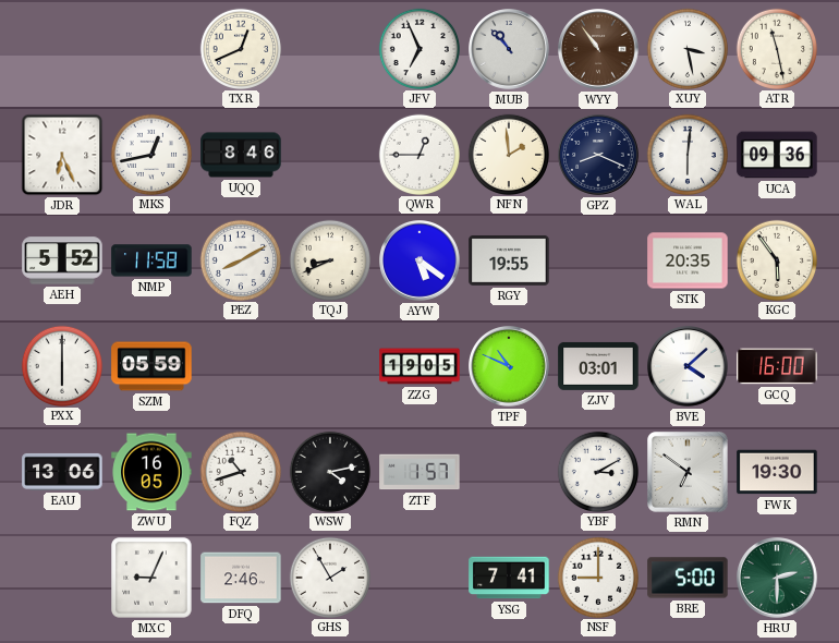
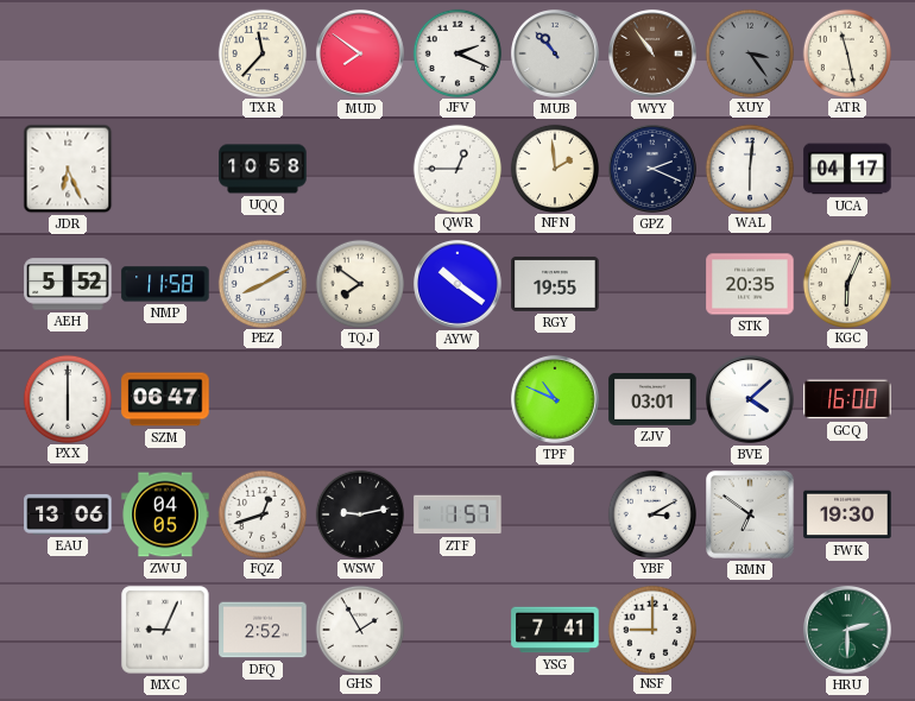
TXR: 12:41 -> 11:37 (261, 52)
MUD: none -> 7:51 (361, 55)
JFV: 6:56 -> 2:19 (456, 52)
XUY: 3:28 -> 3:24 (749, 52)
XUY dial: white -> grey (749, 52)
MKS: 12:43 -> none (150, 154)
UQQ: 8:46 -> 10:58 (263, 169)
GPZ: 8:19 -> 2:19 (654, 170)
UCA: 09:36 -> 04:17 (847, 169)
TQJ: 8:41 -> 7:51 (359, 283)
AYW: 5:21 -> 10:21 (459, 285)
KGC: 5:54 -> 6:04 (846, 283)
SZM: 05:59 -> 06:47 (165, 399)
ZZG: 19:05 -> none (420, 366)
ZWU: 16:05 -> 04:05 (165, 514)
FQZ: 10:42 -> 12:42 (261, 513)
WSW: 4:13 -> 9:13 (359, 513)
DFQ: 2:46 -> 2:52 (263, 630)
BRE: 5:00 -> none (688, 578)
